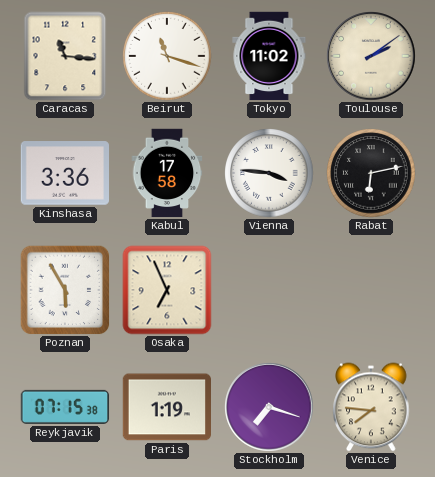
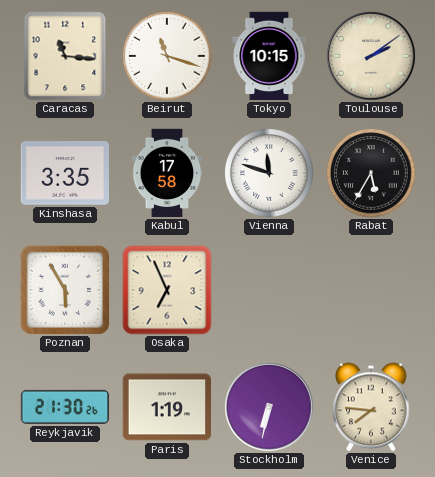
Tokyo: 11:02 -> 10:15 (269, 56)
Kinshasa: 3:36 -> 3:35 (65, 173)
Vienna: 3:46 -> 11:48 (269, 173)
Rabat: 6:13 -> 5:35 (371, 173)
Reykjavik: 07:15 -> 21:30 (65, 407)
Stockholm: 7:18 -> 6:32 (269, 407)
